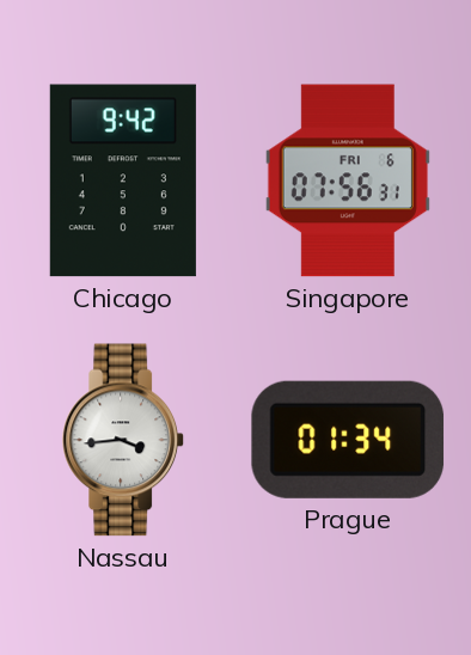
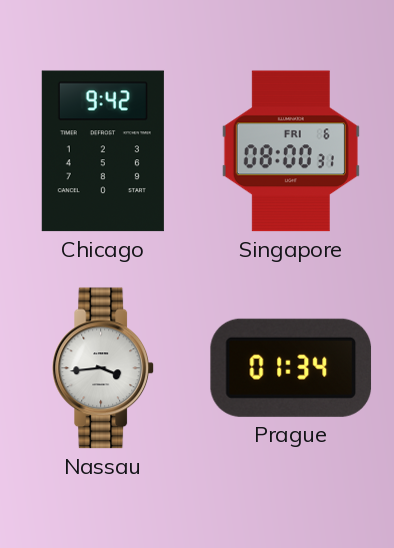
Singapore: 07:56 -> 08:00 (291, 151)
